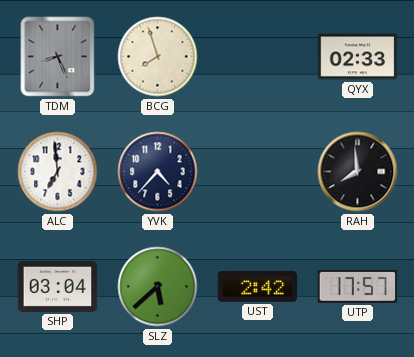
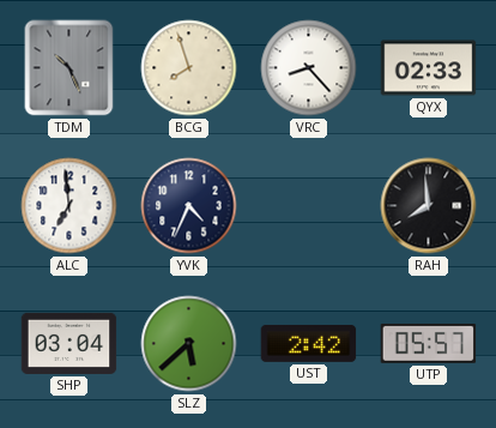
TDM: 8:26 -> 10:26 (69, 68)
VRC: none -> 8:23 (309, 68)
YVK: 4:37 -> 4:34 (189, 206)
UTP: 17:57 -> 05:57 (429, 344)
